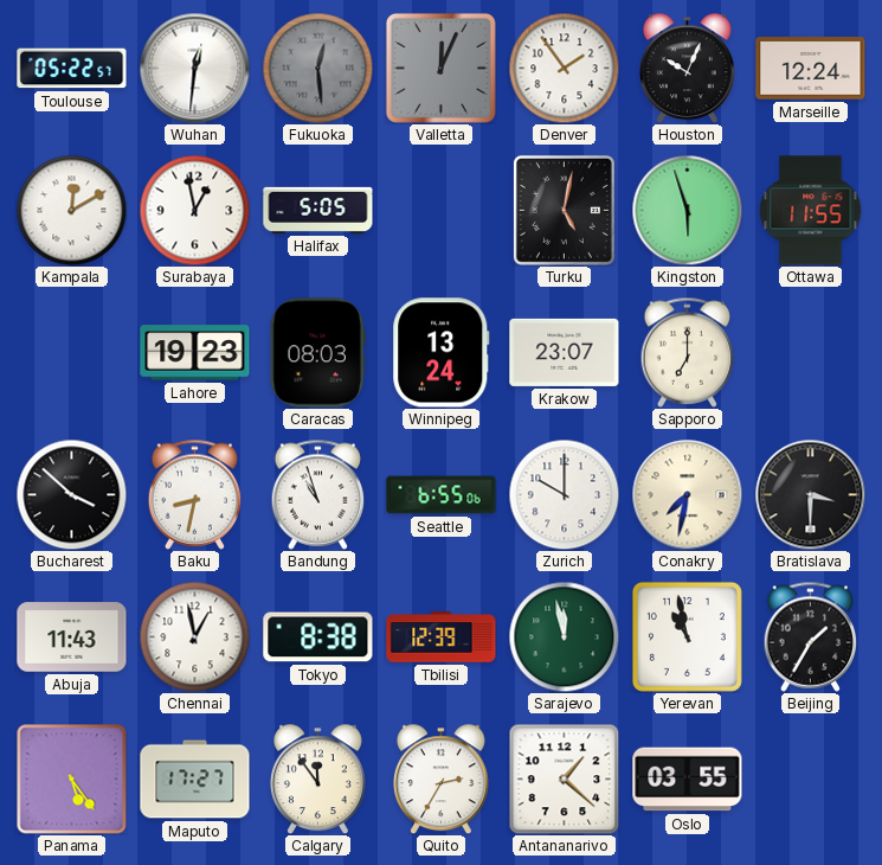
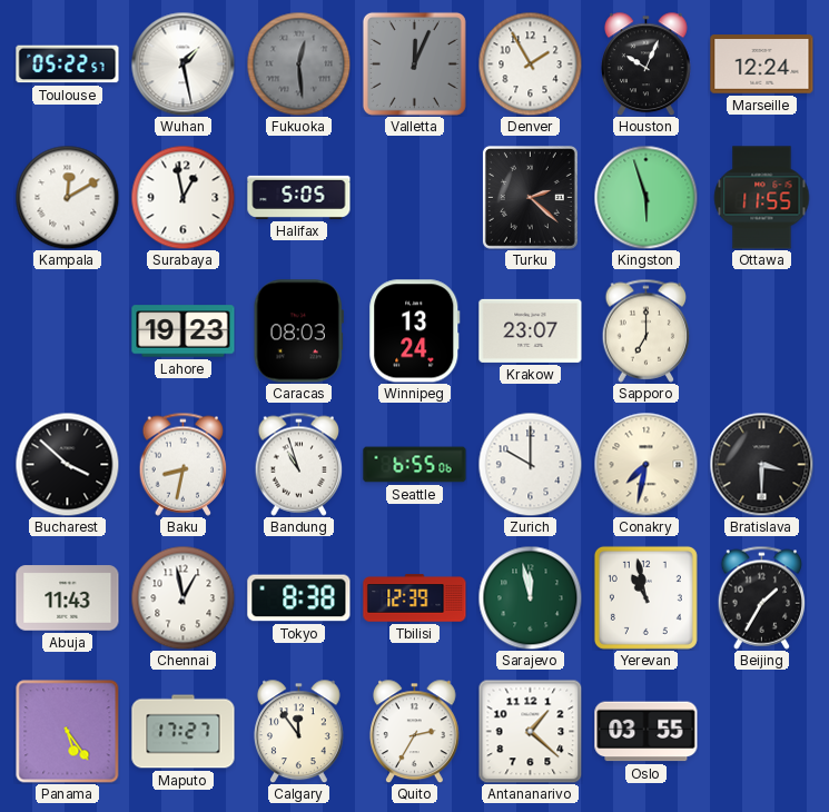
Wuhan: 12:31 -> 1:28 (182, 63)
Denver: 1:54 -> 1:55 (530, 63)
Turku: 5:02 -> 2:22 (530, 197)
